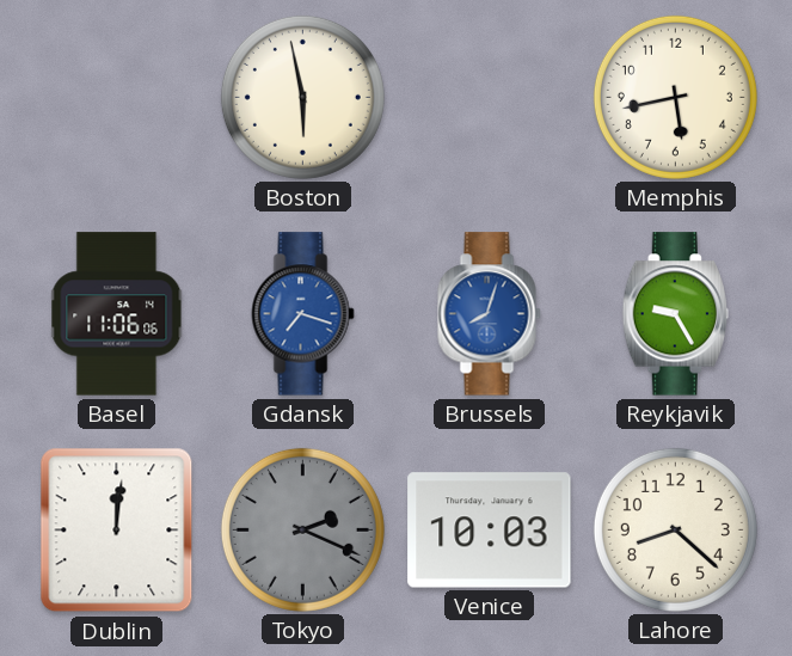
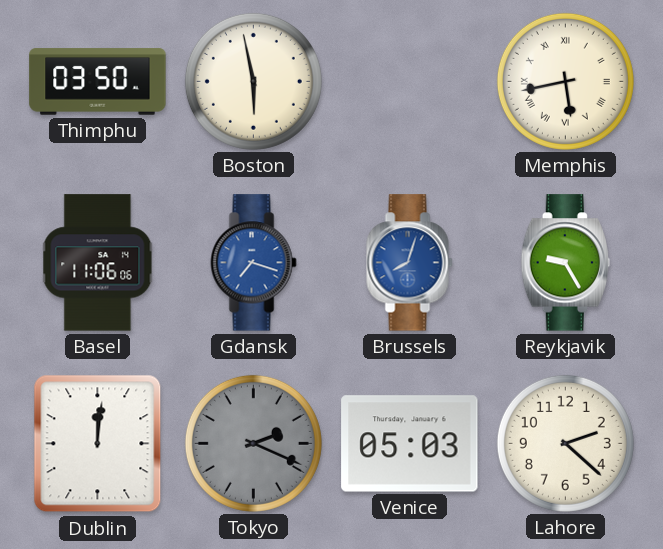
Thimphu: none -> 03:50 (98, 82)
Memphis numerals: Arabic -> Roman (565, 81)
Venice: 10:03 -> 05:03 (410, 444)
Lahore: 8:22 -> 2:22 (565, 443)
